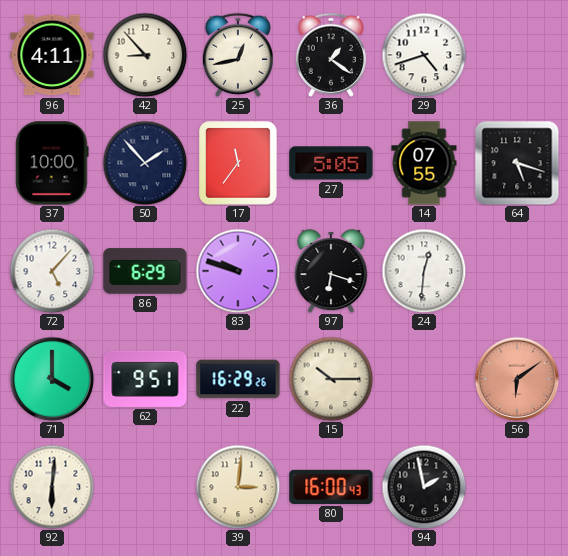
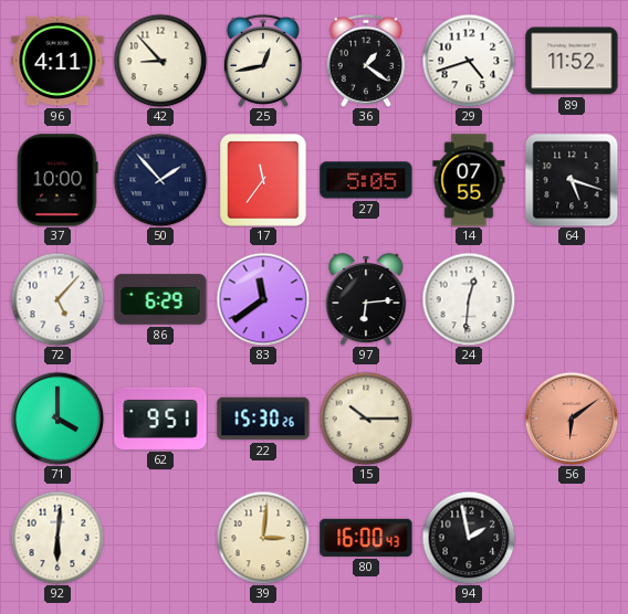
89: none -> 11:52 (572, 61)
83: 9:48 -> 11:39 (263, 299)
97: 6:18 -> 6:14 (366, 299)
22: 16:29 -> 15:30 (263, 419)
